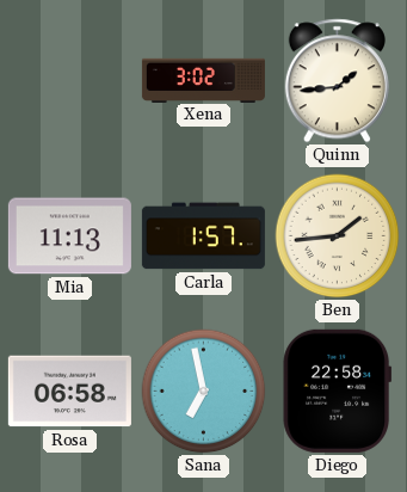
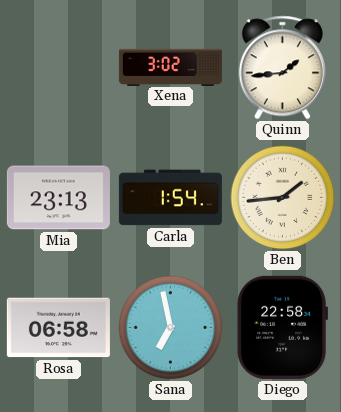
Mia: 11:13 -> 23:13 (58, 198)
Carla: 1:57 -> 1:54 (170, 198)
